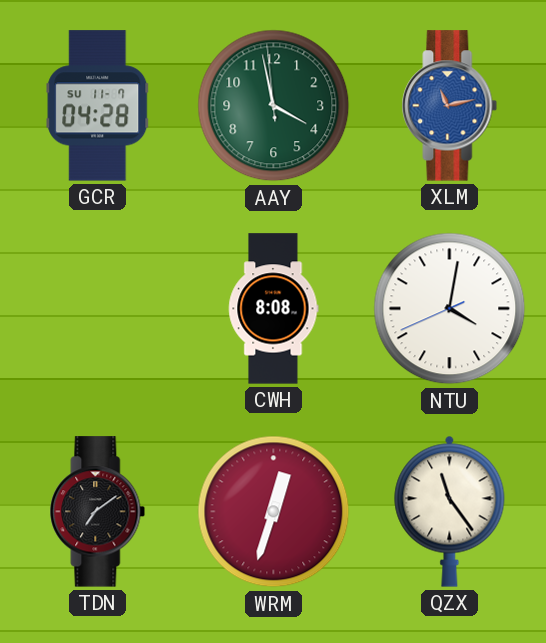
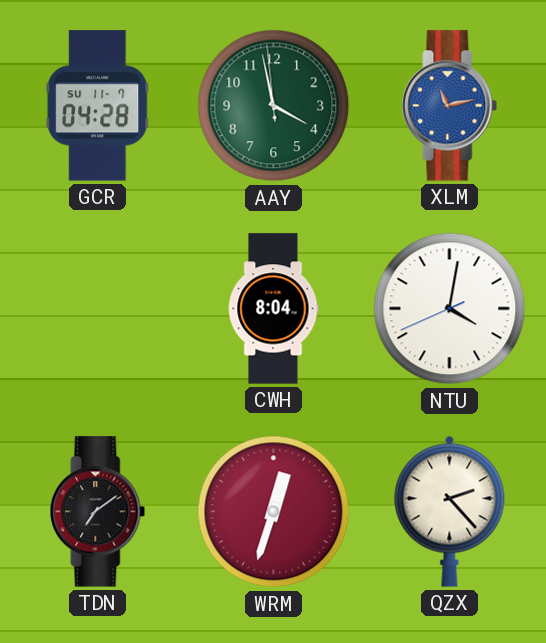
CWH: 8:08 -> 8:04 (273, 309)
QZX: 11:24 -> 2:23 (450, 511)
